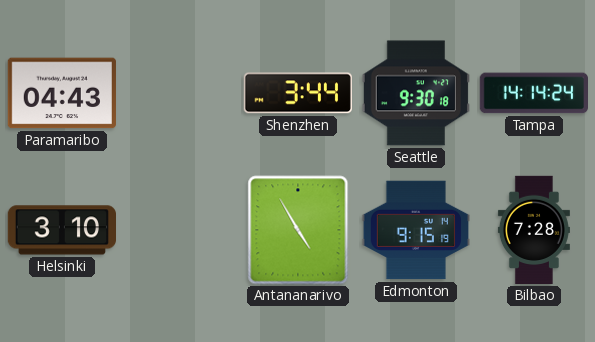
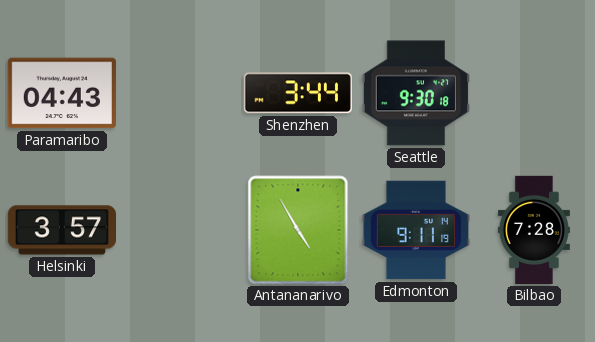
Tampa: 14:14 -> none (533, 93)
Helsinki: 3:10 -> 3:57 (61, 230)
Edmonton: 9:15 -> 9:11 (415, 230)
